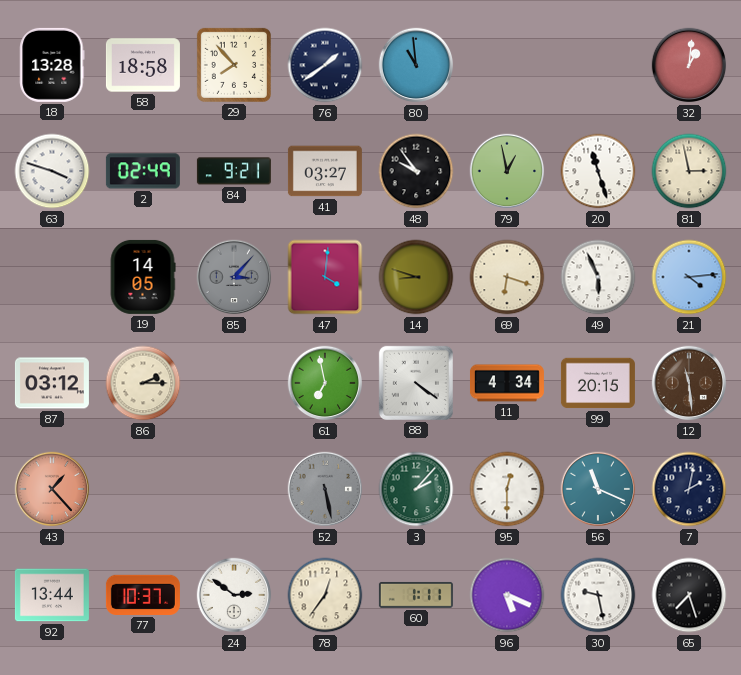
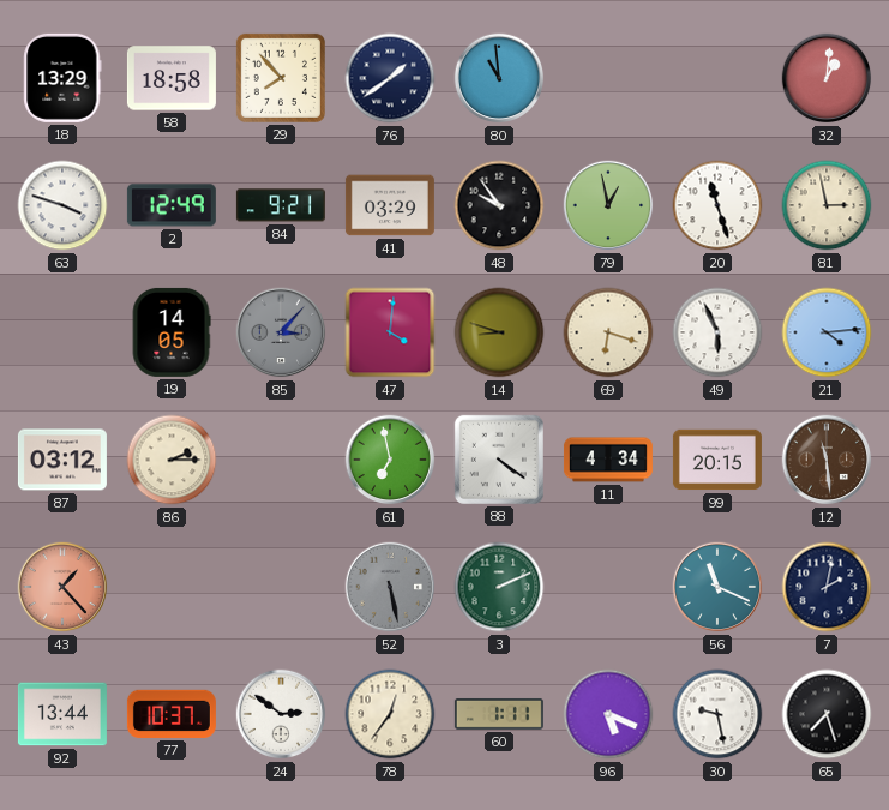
18: 13:28 -> 13:29 (62, 78)
2: 02:49 -> 12:49 (172, 205)
41: 03:27 -> 03:29 (390, 205)
3: 2:07 -> 2:11 (499, 587)
95: 12:30 -> none (507, 489)
